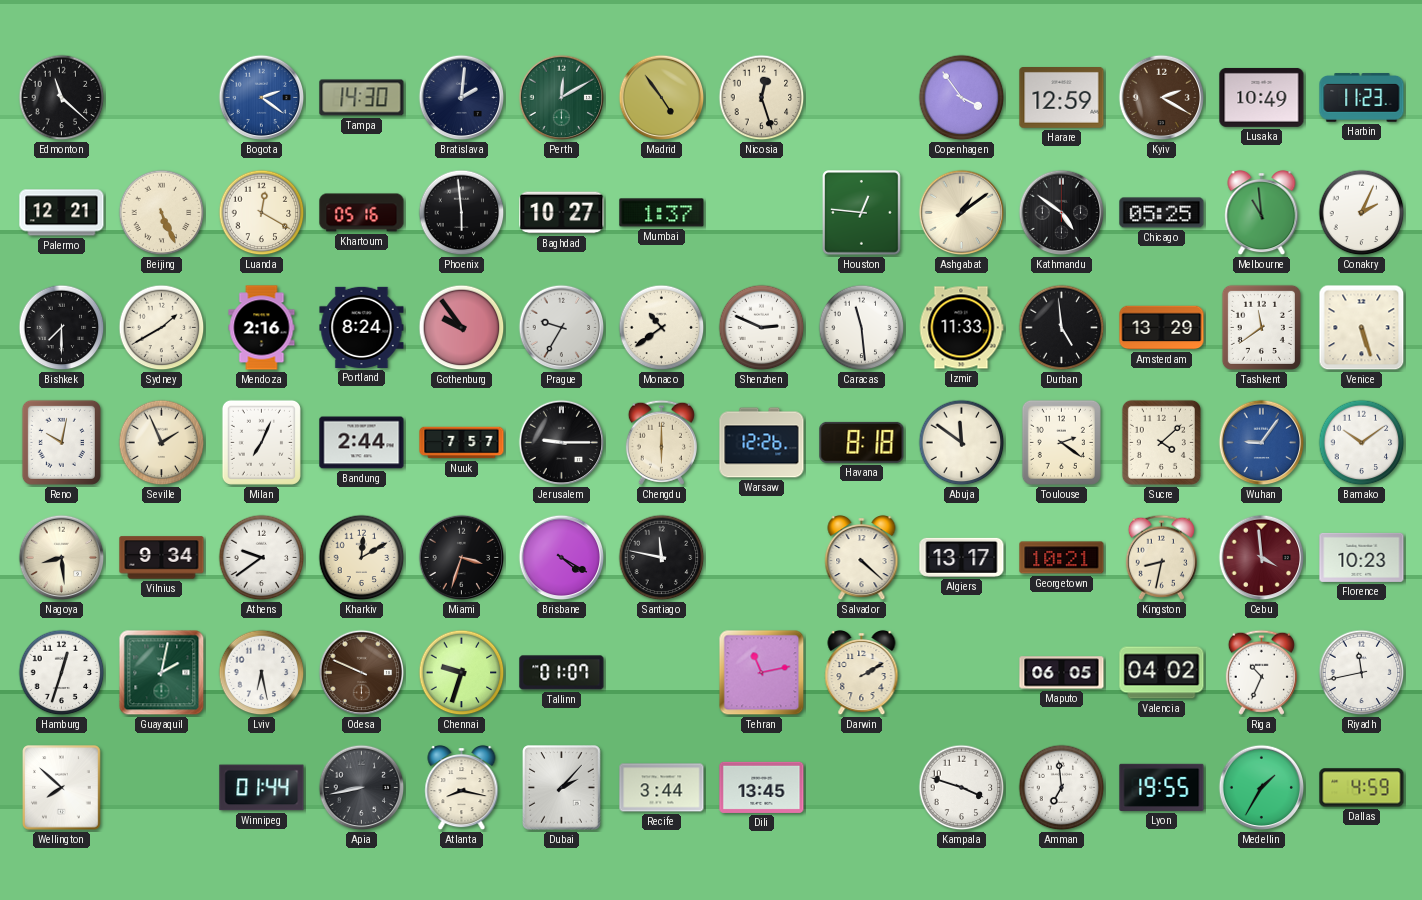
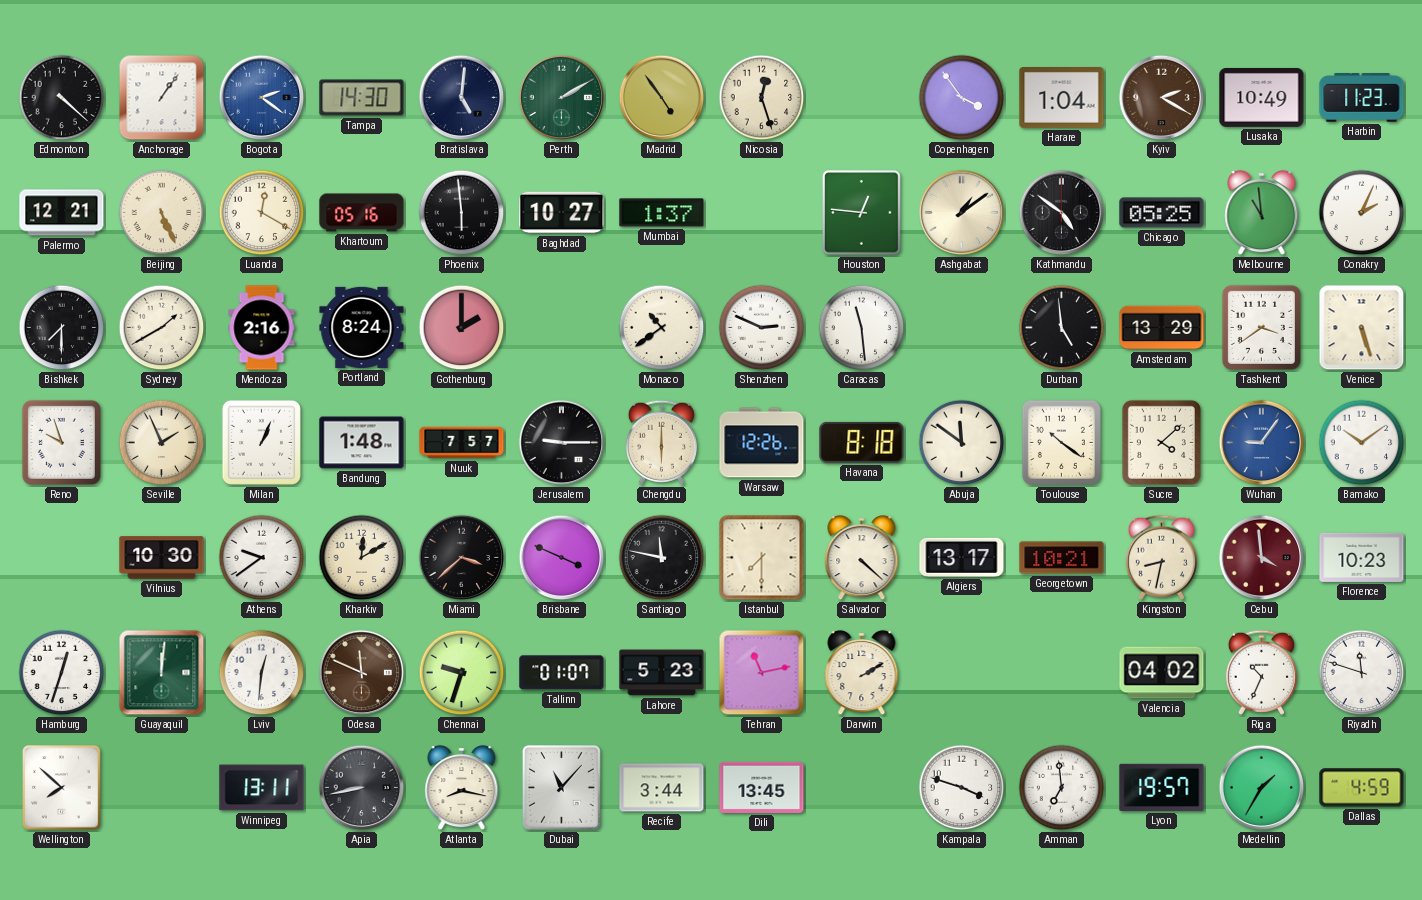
Edmonton: 11:22 -> 4:22 (62, 98)
Anchorage: none -> 1:06 (162, 98)
Bratislava: 2:01 -> 5:01 (462, 98)
Perth: 12:10 -> 2:10 (562, 98)
Harare: 12:59 -> 1:04 (1062, 98)
Gothenburg: 9:54 -> 2:00 (462, 328)
Prague: 9:35 -> none (562, 328)
Izmir: 11:33 -> none (961, 328)
Tashkent: 11:39 -> 3:39 (1261, 327)
Reno: 10:02 -> 9:57 (61, 442)
Milan: 7:04 -> 1:04 (261, 442)
Bandung: 2:44 -> 1:48 (362, 443)
Toulouse: 2:21 -> 10:21 (1061, 442)
Nagoya: 8:29 -> none (62, 558)
Vilnius: 9:34 -> 10:30 (162, 558)
Miami: 3:33 -> 3:38 (462, 558)
Brisbane: 4:20 -> 3:49 (562, 558)
Istanbul: none -> 7:30 (762, 558)
Guayaquil: 2:02 -> 12:01 (162, 673)
Lviv: 6:28 -> 12:31 (262, 673)
Odesa: 9:49 -> 11:49 (362, 673)
Lahore: none -> 5:23 (662, 673)
Maputo: 06:05 -> none (1062, 673)
Riyadh: 11:43 -> 11:48 (1362, 673)
Winnipeg: 01:44 -> 13:11 (262, 788)
Dubai: 2:07 -> 11:07 (562, 788)
Lyon: 19:55 -> 19:57 (1162, 787)
